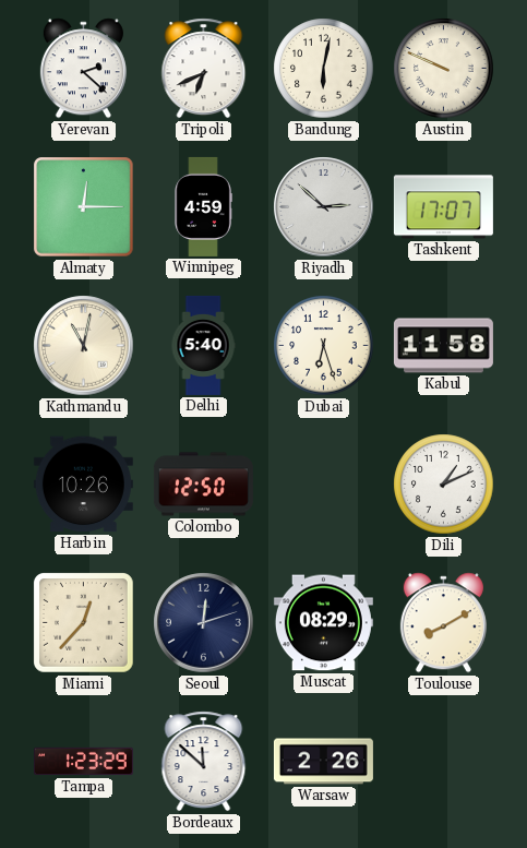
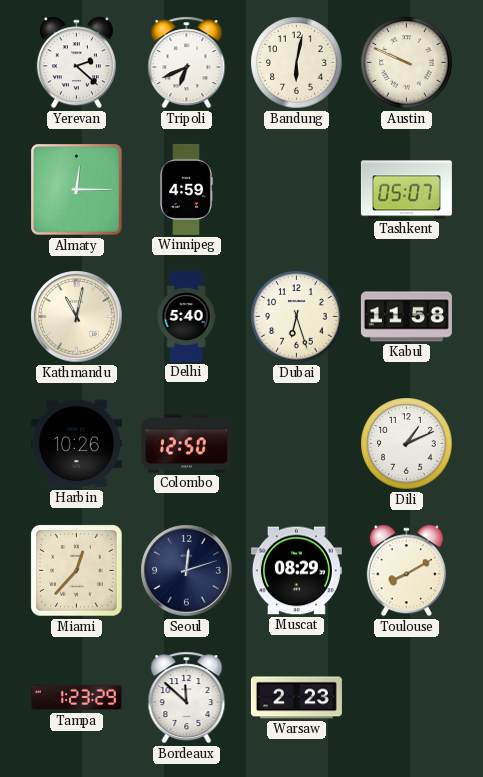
Riyadh: 2:52 -> none (324, 207)
Tashkent: 17:07 -> 05:07 (406, 190)
Warsaw: 2:26 -> 2:23 (296, 698)
